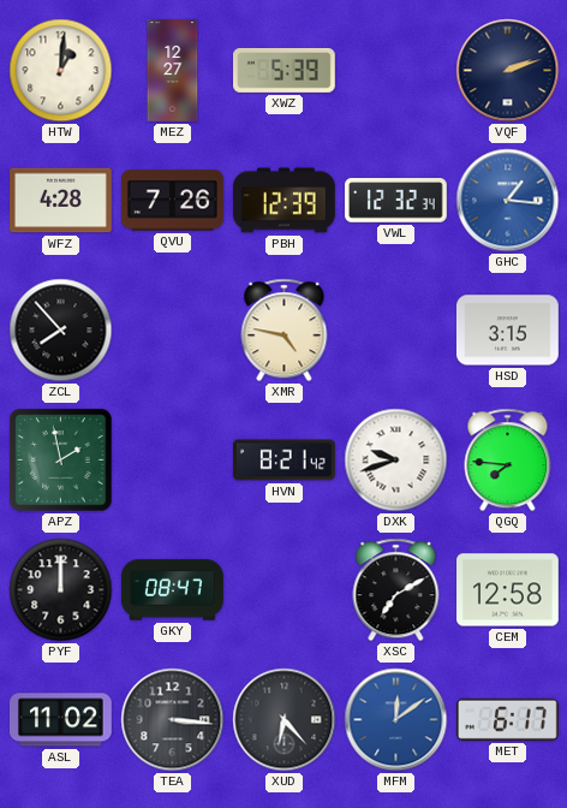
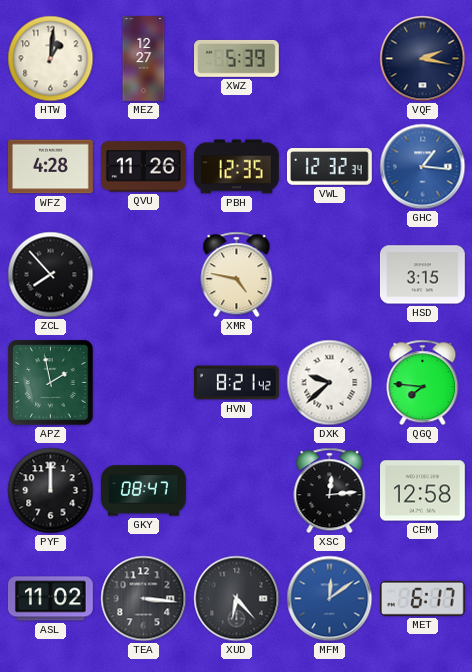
VQF: 2:12 -> 2:17 (423, 59)
QVU: 7:26 -> 11:26 (143, 167)
PBH: 12:39 -> 12:35 (237, 167)
DXK: 9:42 -> 9:38 (330, 383)
XSC: 7:10 -> 12:14 (330, 491)
